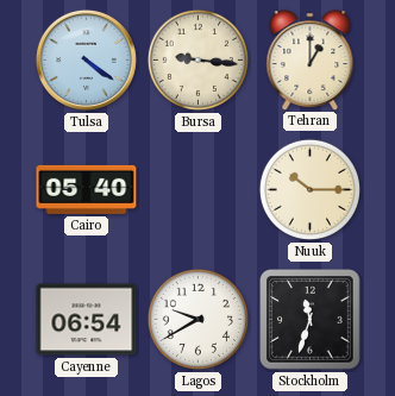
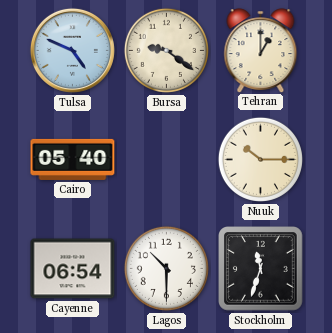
Tulsa: 4:21 -> 4:49 (72, 50)
Bursa: 9:16 -> 9:21 (166, 50)
Lagos: 9:40 -> 10:30 (166, 268)
